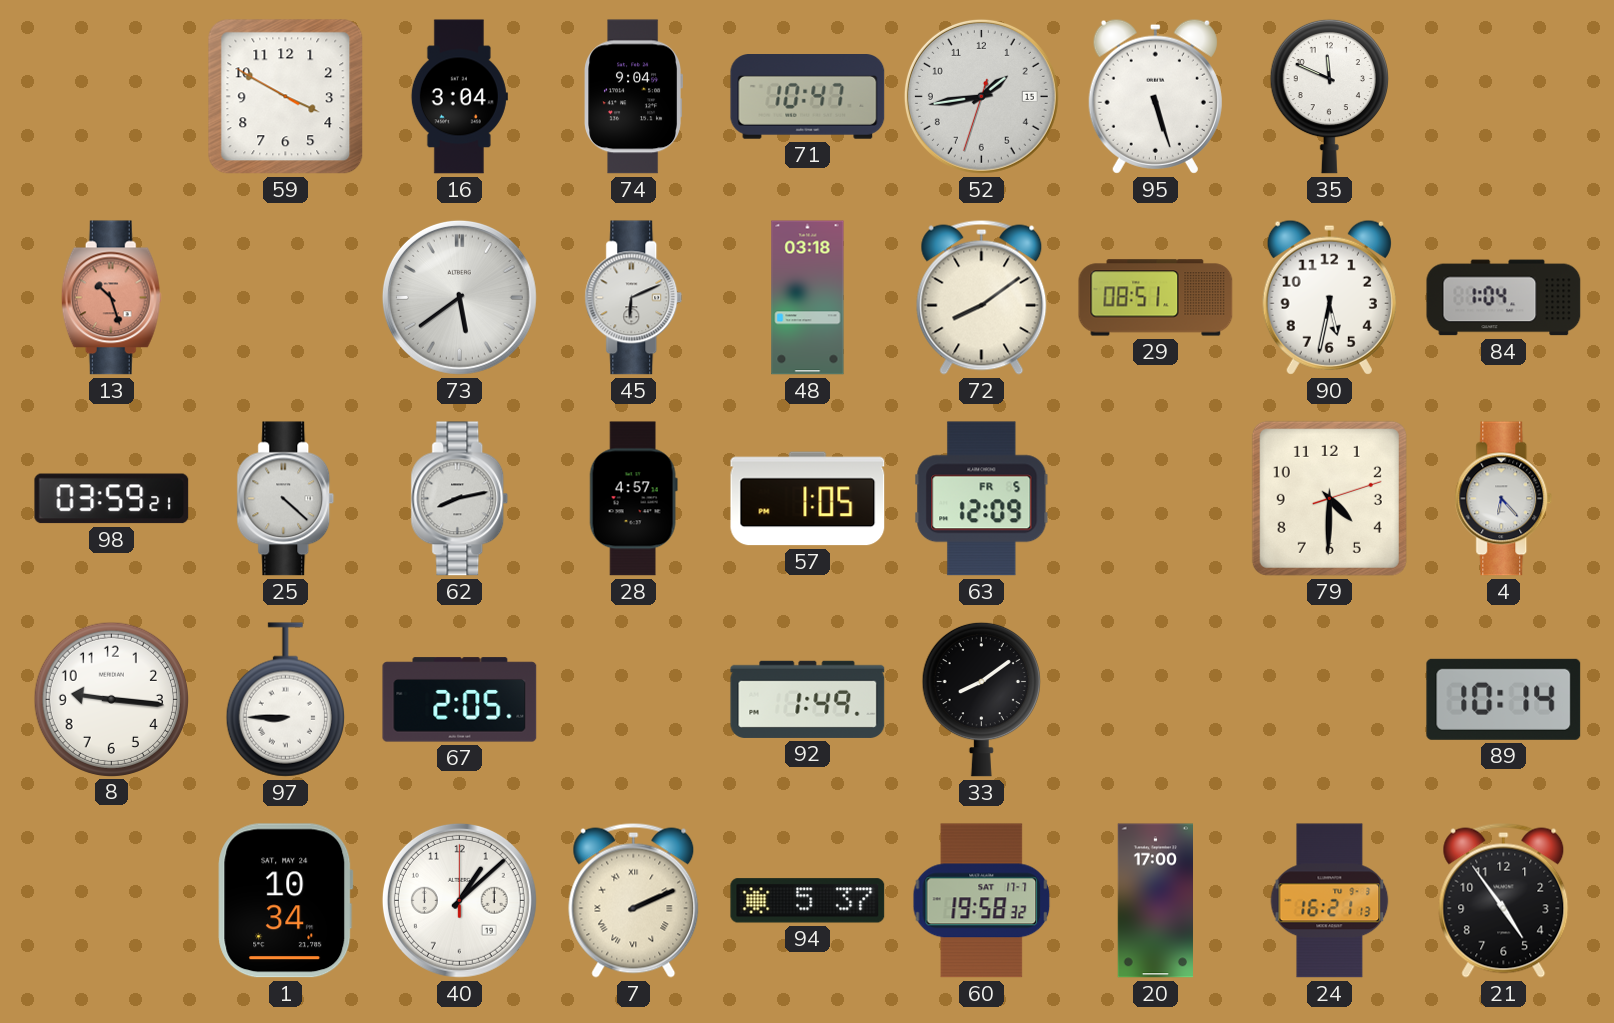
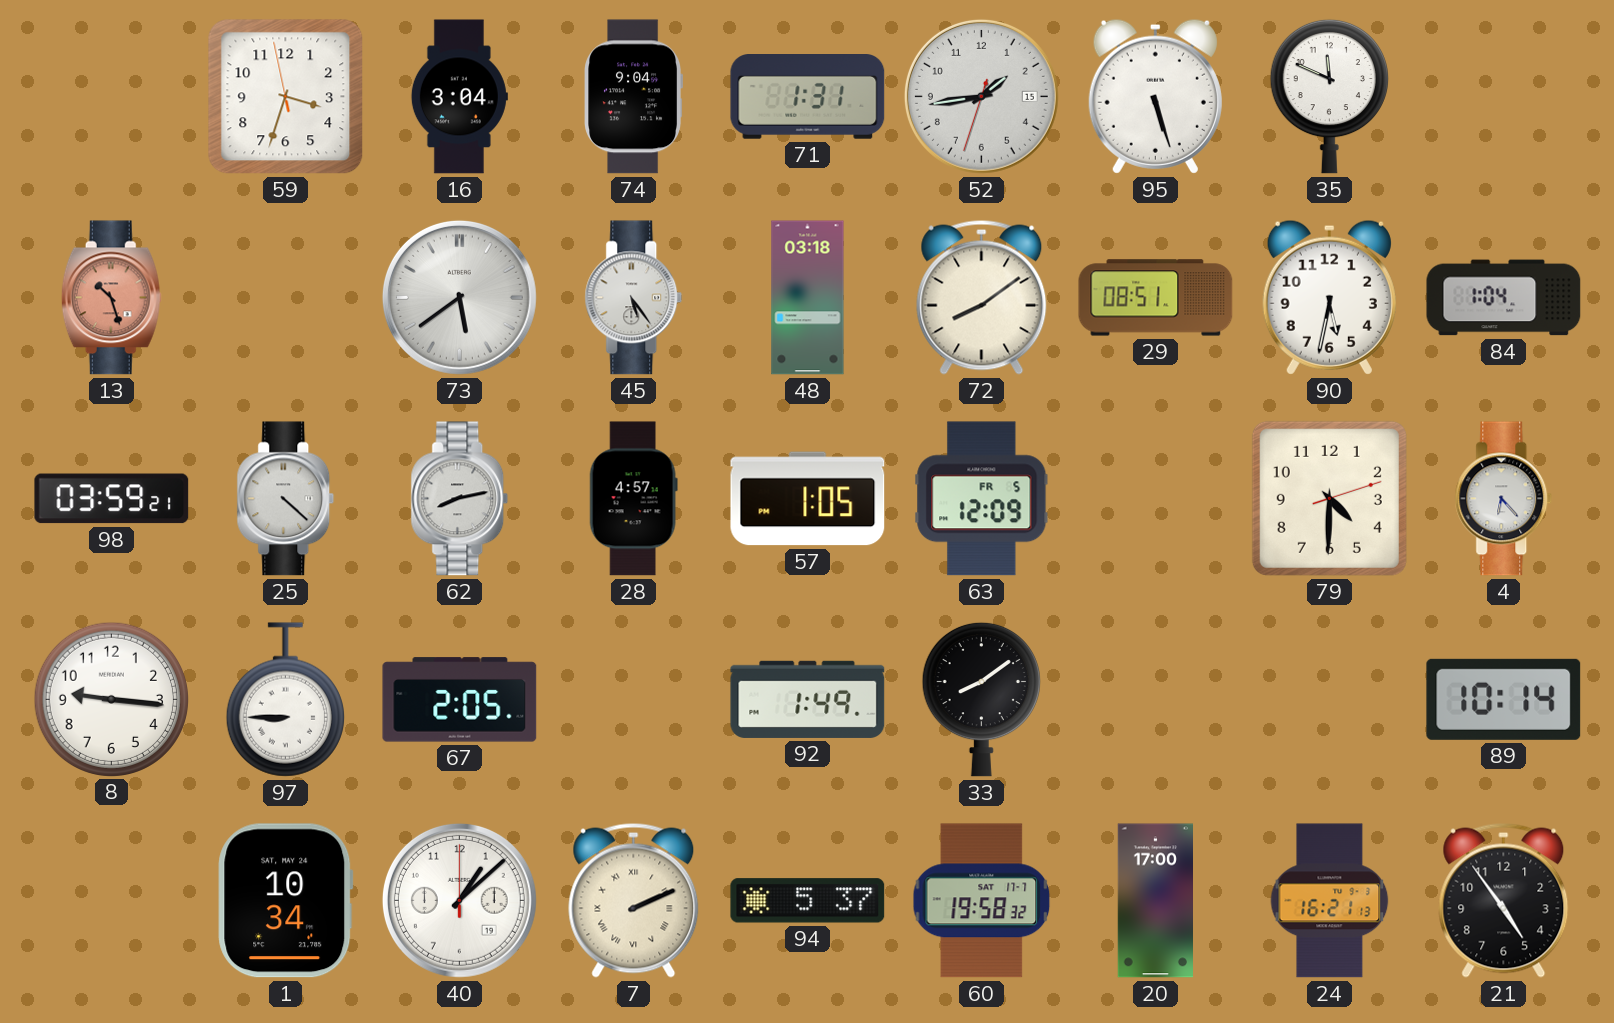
59: 3:49 -> 3:32 (286, 97)
71: 10:47 -> 1:31 (808, 97)
45: 6:11 -> 5:24 (634, 298)
